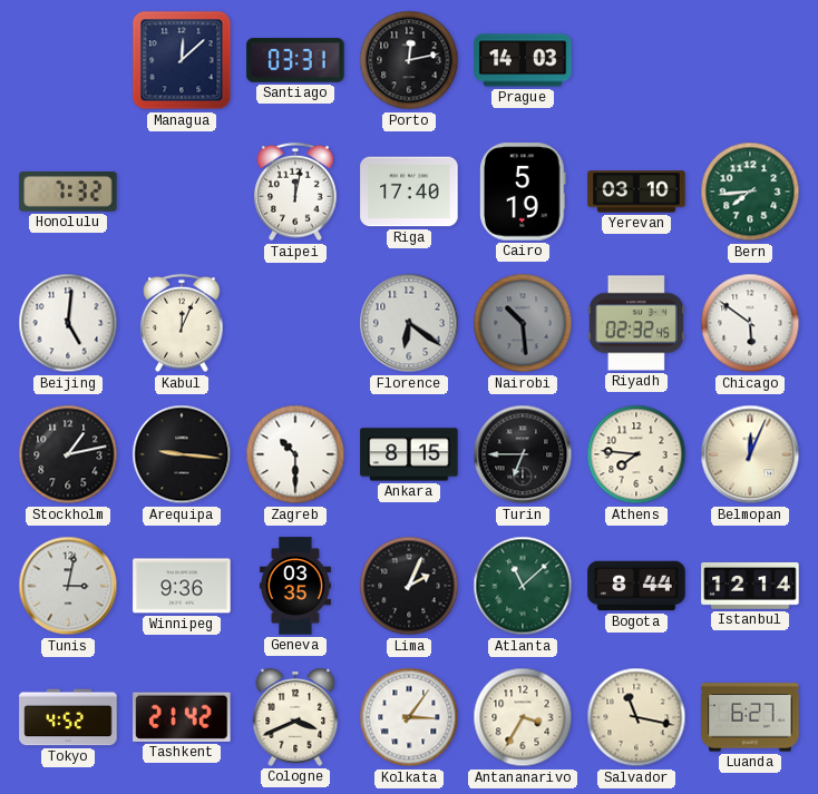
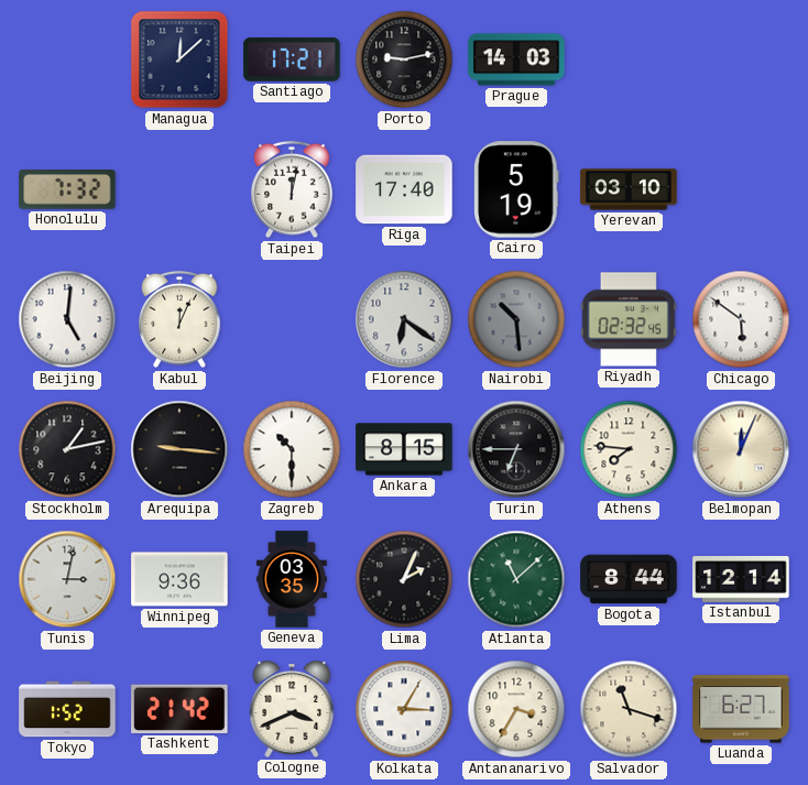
Santiago: 03:31 -> 17:21 (292, 59)
Porto: 12:13 -> 9:13 (404, 59)
Bern: 7:44 -> none (750, 192)
Tokyo: 4:52 -> 1:52 (67, 709)
Kolkata: 3:06 -> 3:05 (404, 709)
Salvador: 11:17 -> 11:18 (629, 709)
